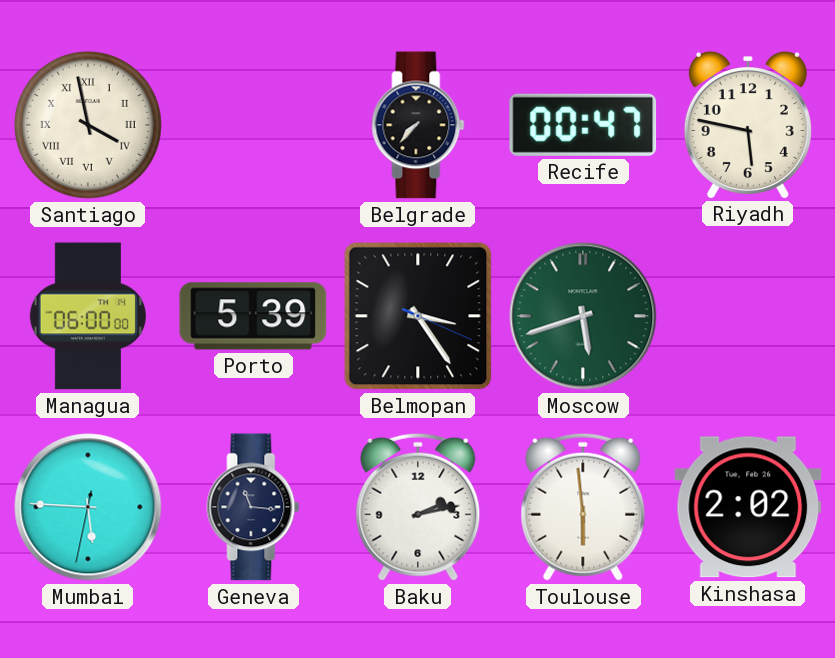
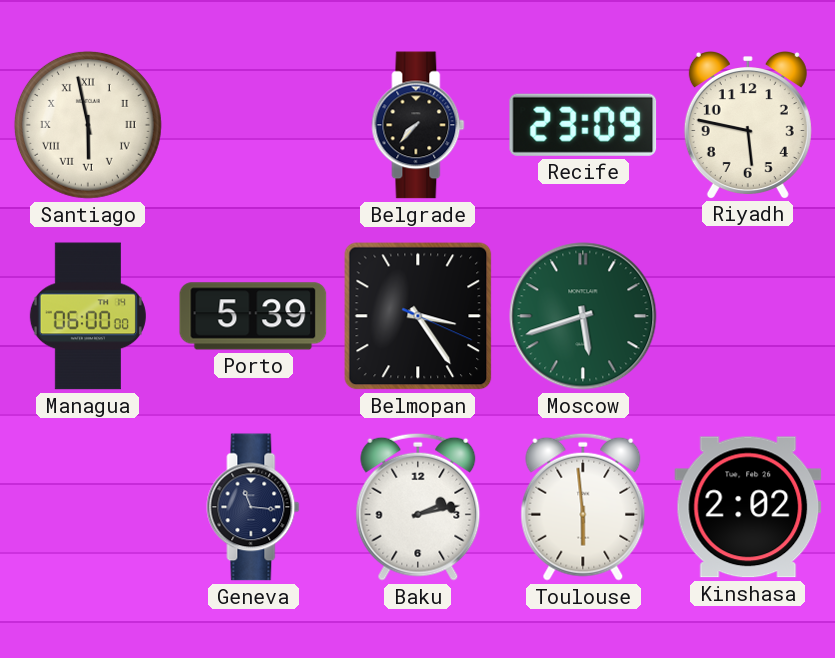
Santiago: 3:58 -> 5:58 (88, 125)
Recife: 00:47 -> 23:09 (583, 125)
Mumbai: 5:45 -> none (88, 507)
